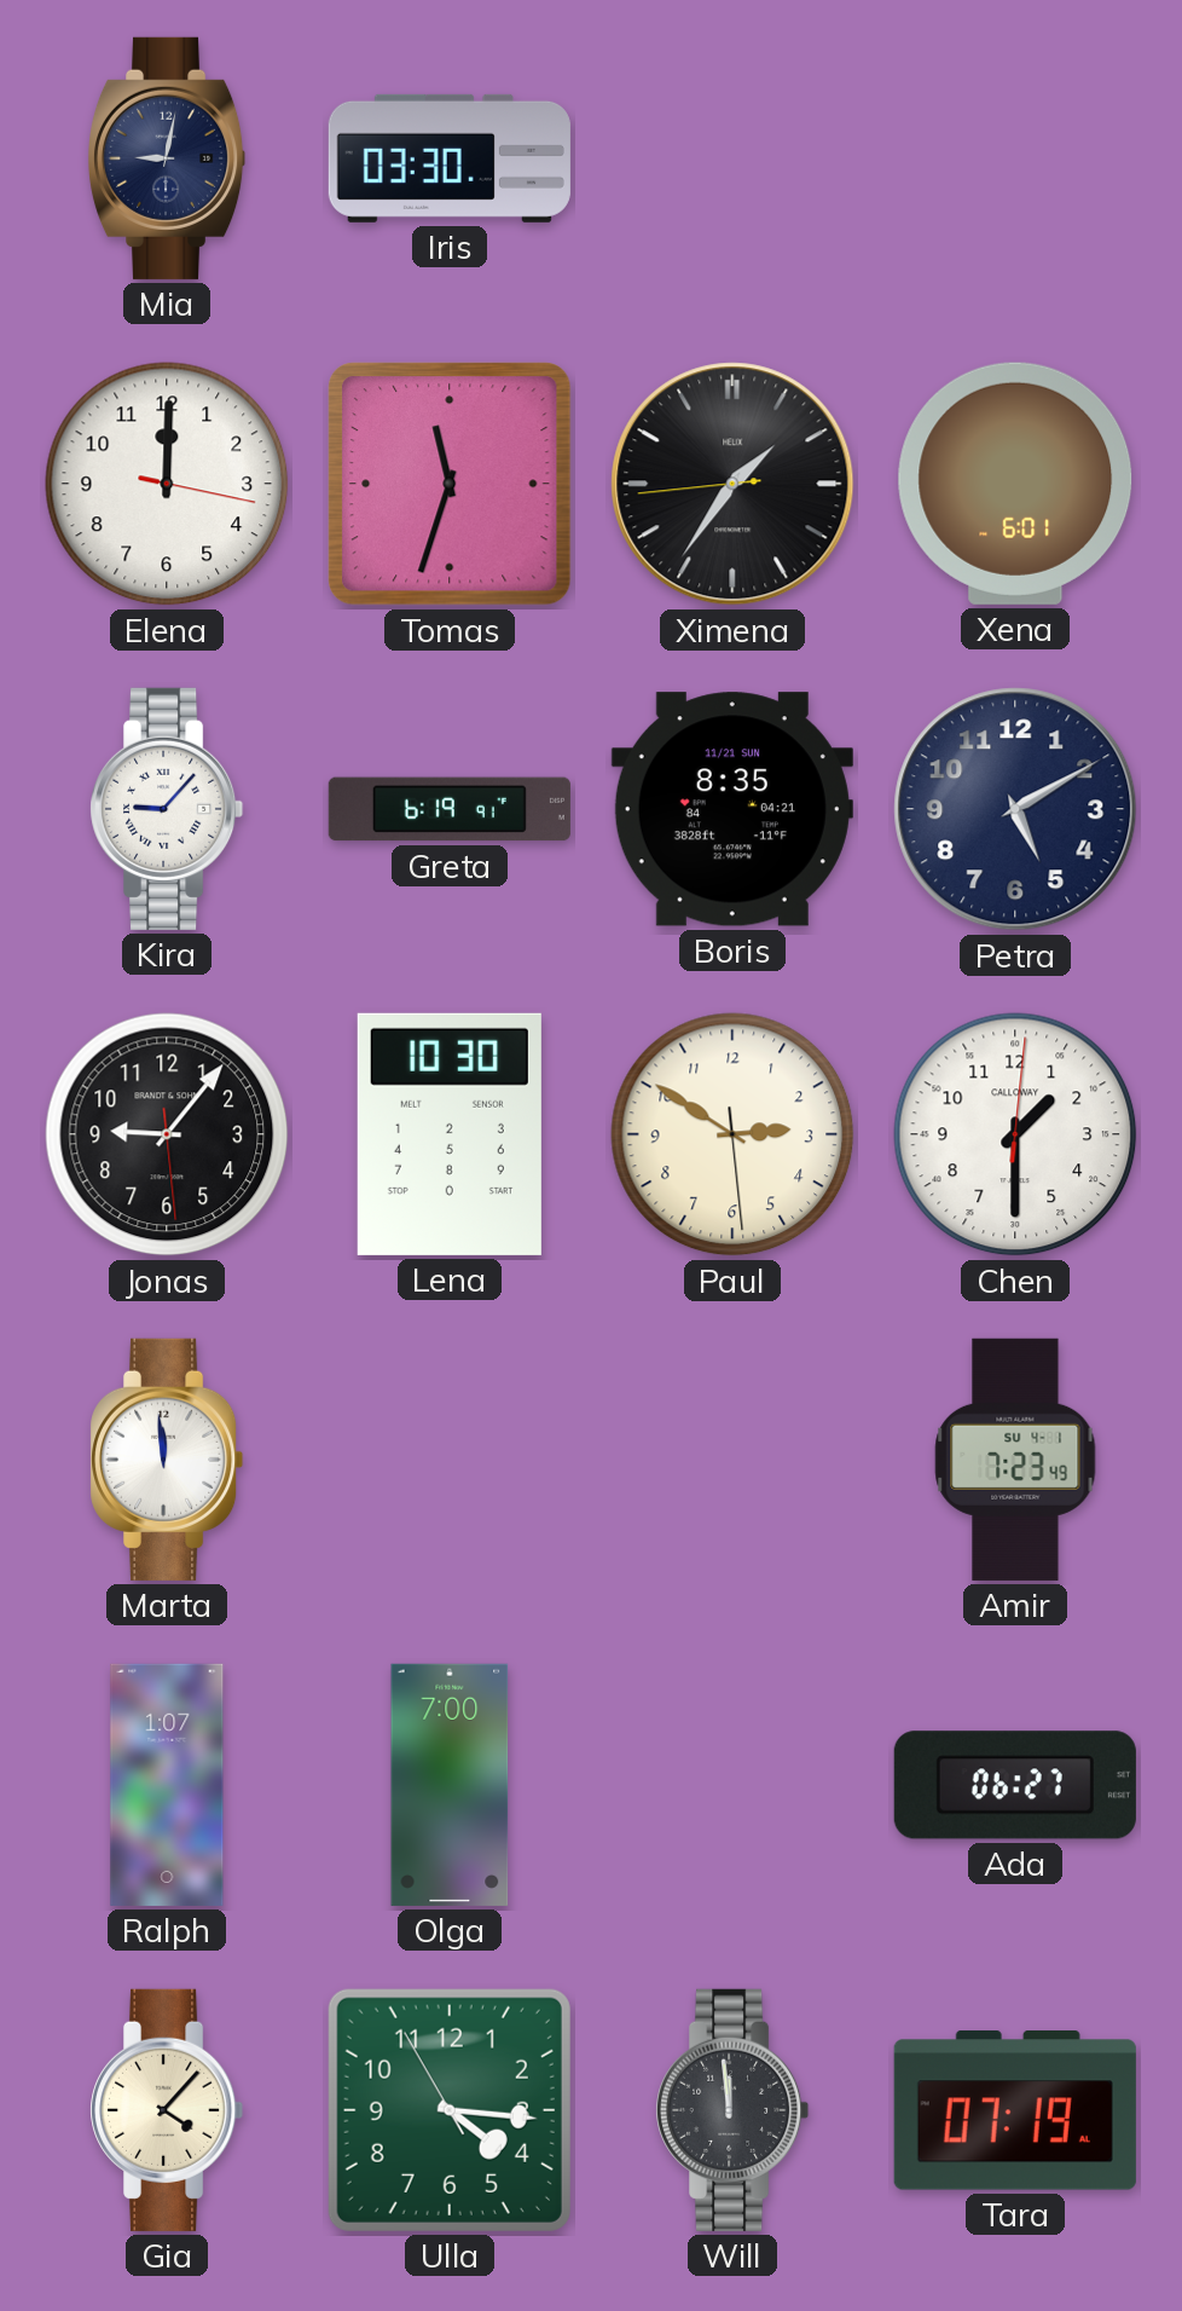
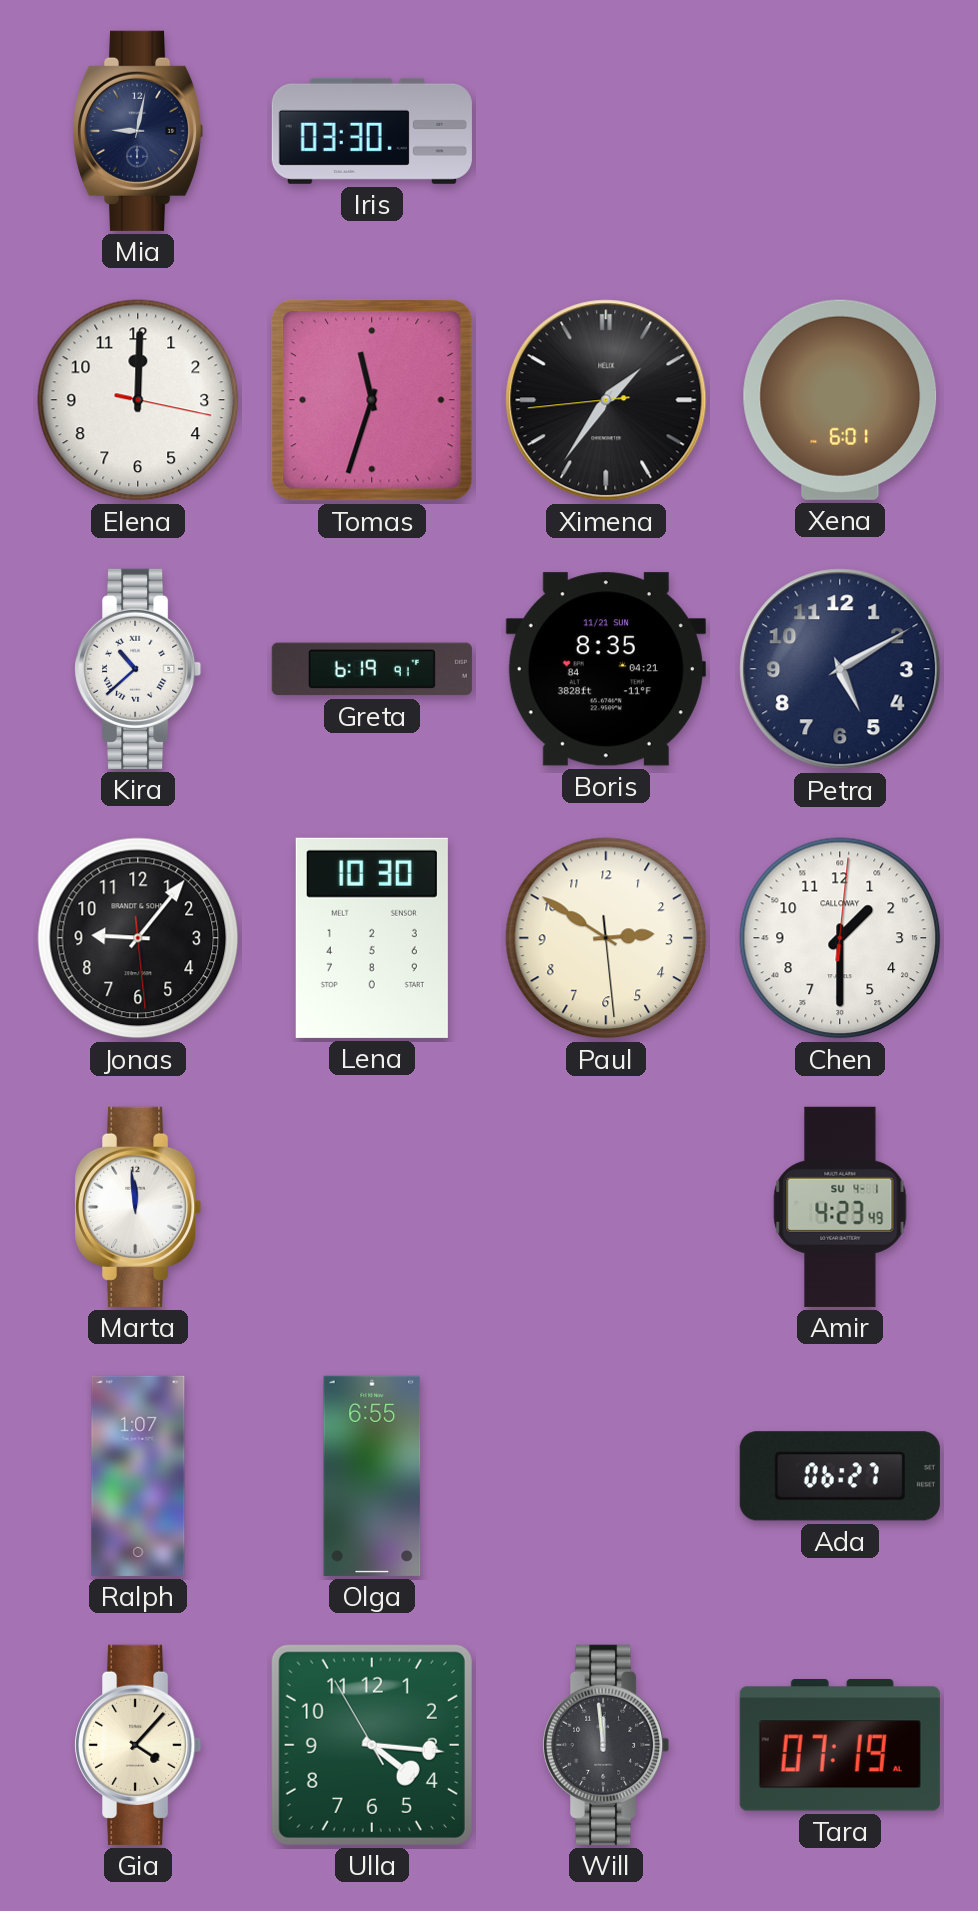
Kira: 9:07 -> 10:38 (138, 669)
Amir: 7:23 -> 4:23 (840, 1207)
Olga: 7:00 -> 6:55 (372, 1476)
